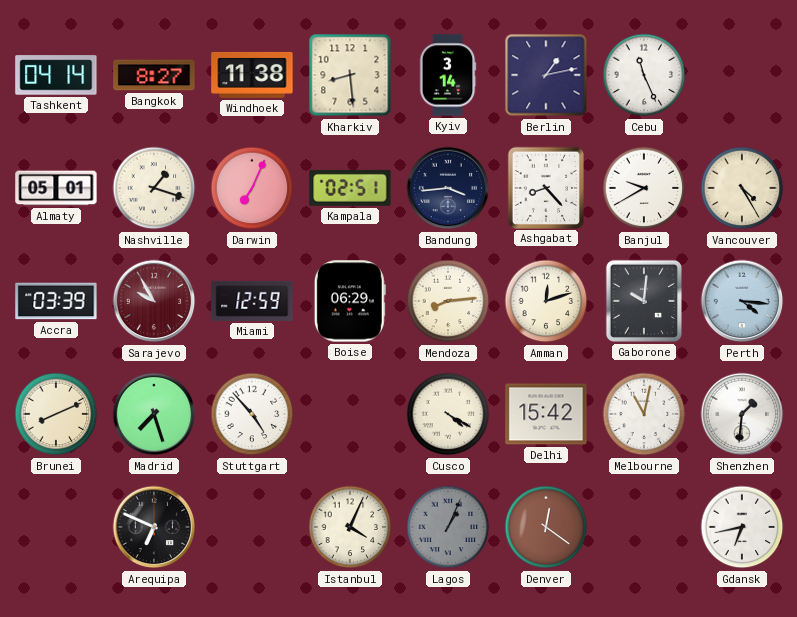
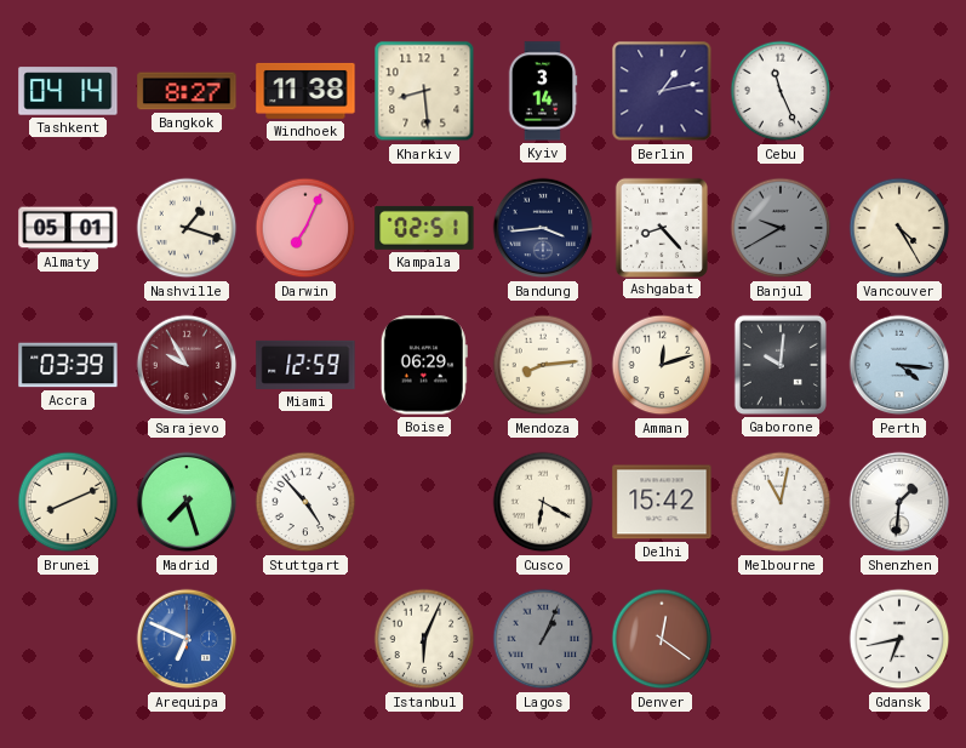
Banjul dial: white -> grey (781, 228)
Cusco: 4:20 -> 6:20 (543, 502)
Arequipa dial: black -> blue (187, 639)
Istanbul: 4:04 -> 6:04 (424, 639)
